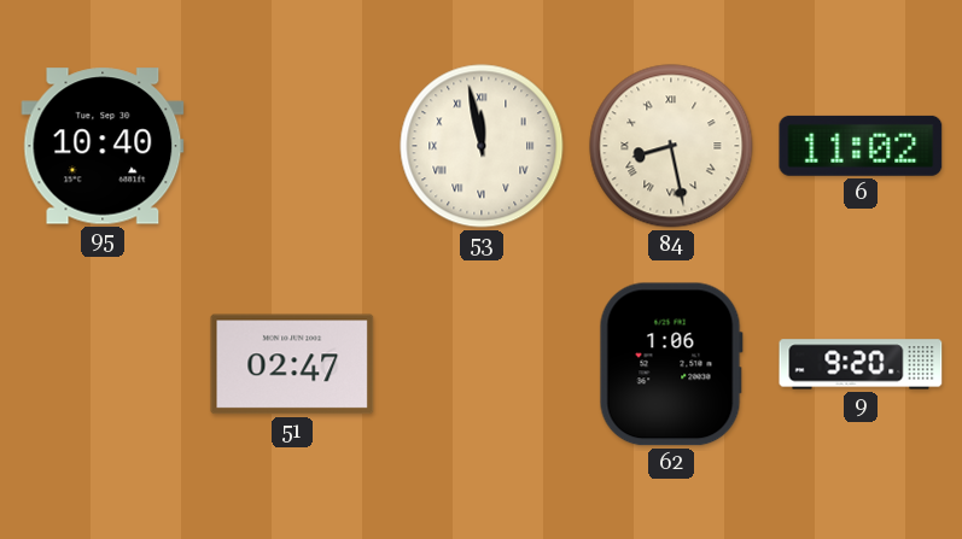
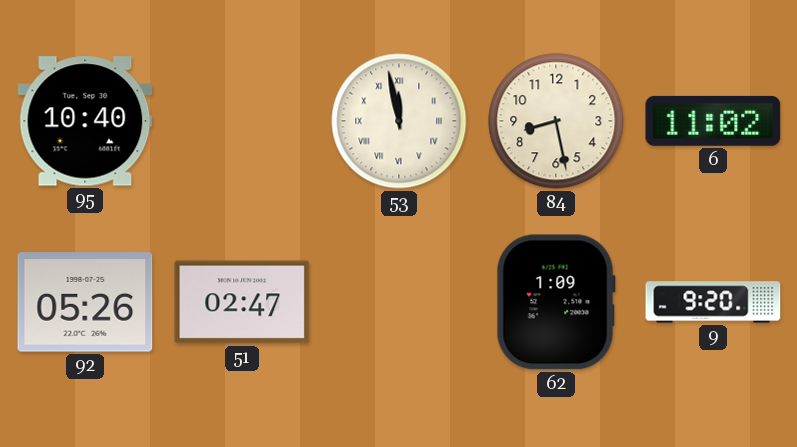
84 numerals: Roman -> Arabic (556, 121)
92: none -> 05:26 (85, 302)
62: 1:06 -> 1:09 (556, 302)
